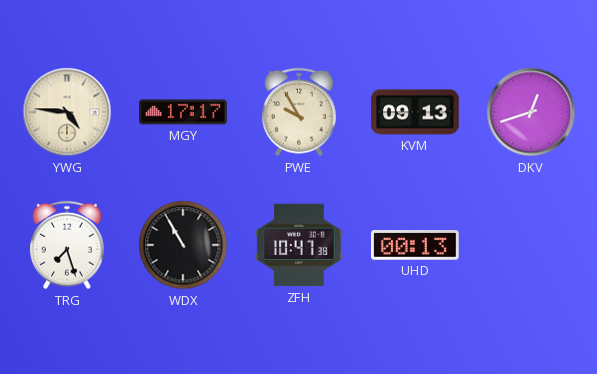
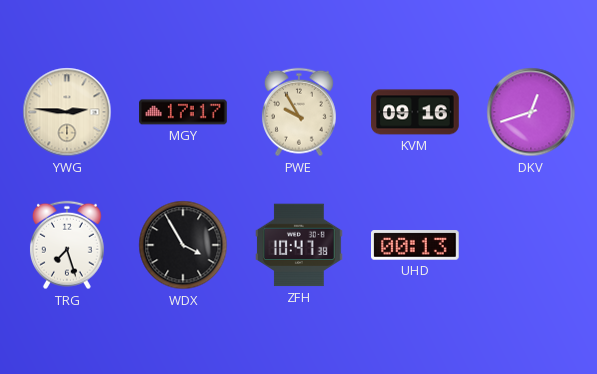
YWG: 4:46 -> 2:46 (67, 112)
KVM: 09:13 -> 09:16 (415, 112)
WDX: 10:55 -> 3:55 (183, 245)
